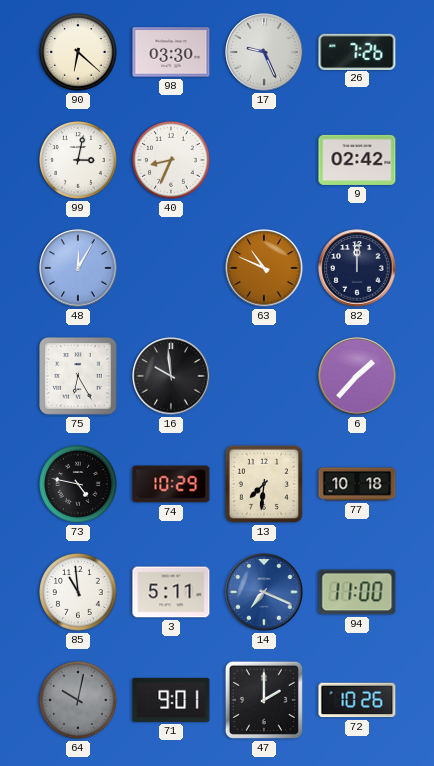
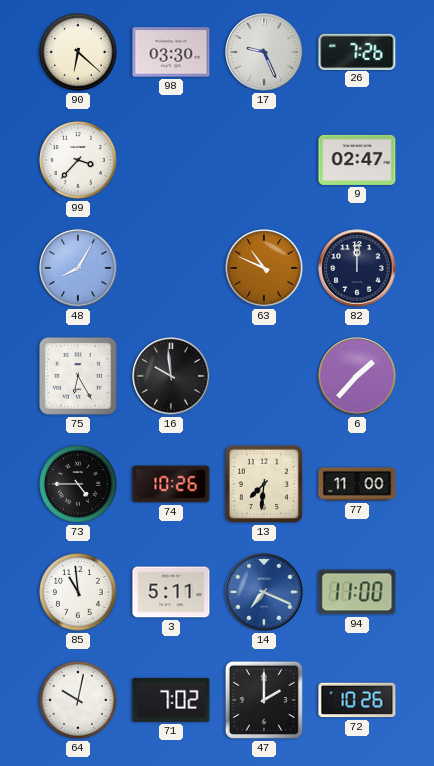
99: 3:02 -> 3:37 (78, 160)
40: 8:34 -> none (171, 160)
9: 02:42 -> 02:47 (357, 160)
48: 12:05 -> 8:05 (78, 268)
73: 4:47 -> 4:45 (78, 484)
74: 10:29 -> 10:26 (171, 484)
77: 10:18 -> 11:00 (357, 484)
64 dial: grey -> white (78, 700)
71: 9:01 -> 7:02 (171, 700)
